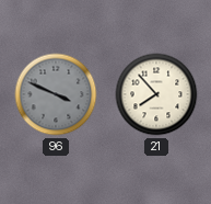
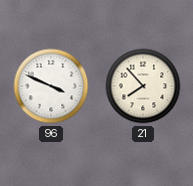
96 dial: grey -> white (51, 86)
